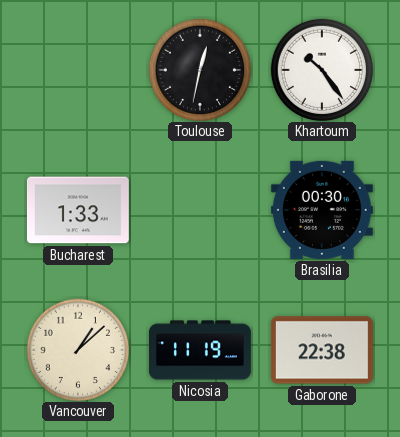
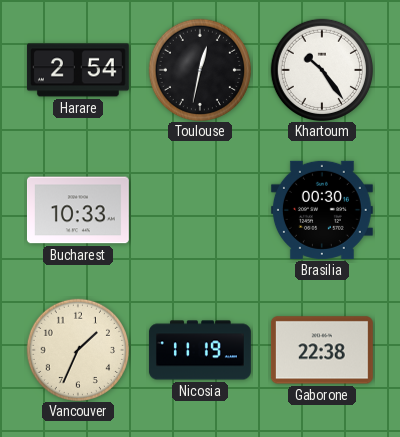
Harare: none -> 2:54 (78, 70)
Bucharest: 1:33 -> 10:33 (78, 210)
Vancouver: 1:08 -> 1:34 (77, 349)
